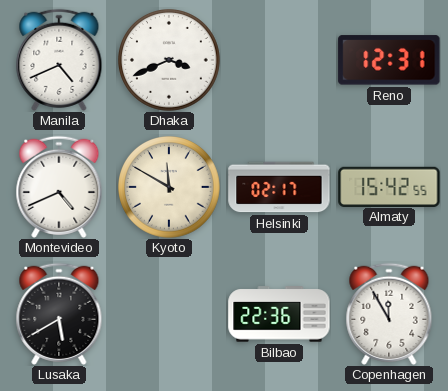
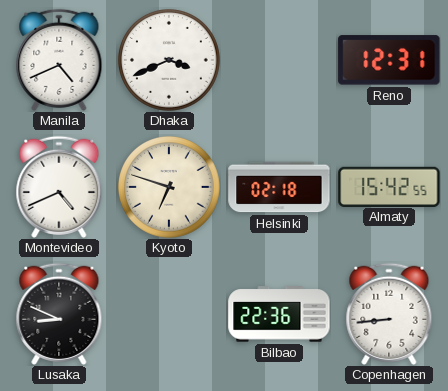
Kyoto: 11:50 -> 6:48 (170, 188)
Helsinki: 02:17 -> 02:18 (279, 187)
Lusaka: 5:40 -> 8:49 (59, 314)
Copenhagen: 11:55 -> 8:44 (389, 314)
